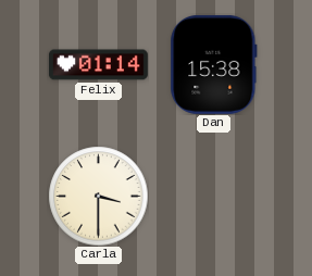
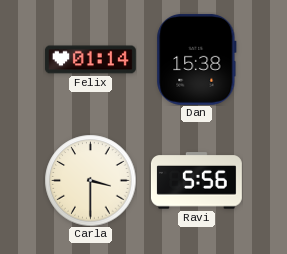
Ravi: none -> 5:56 (196, 181)
